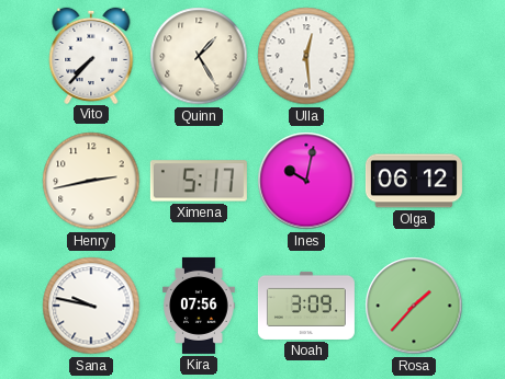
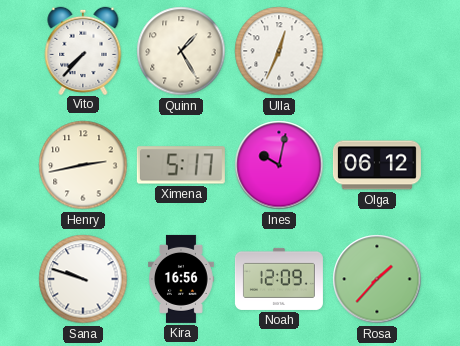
Ulla: 12:29 -> 12:34 (279, 51)
Sana: 9:47 -> 9:48 (83, 279)
Kira: 07:56 -> 16:56 (182, 279)
Noah: 3:09 -> 12:09 (279, 279)
